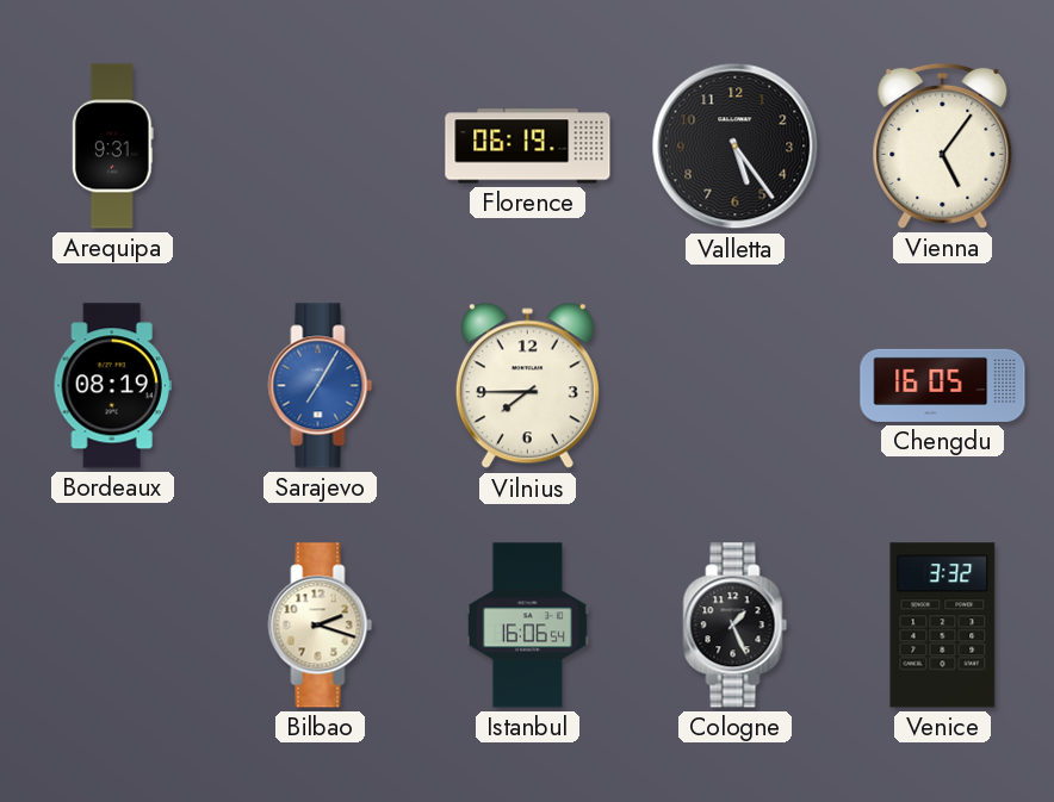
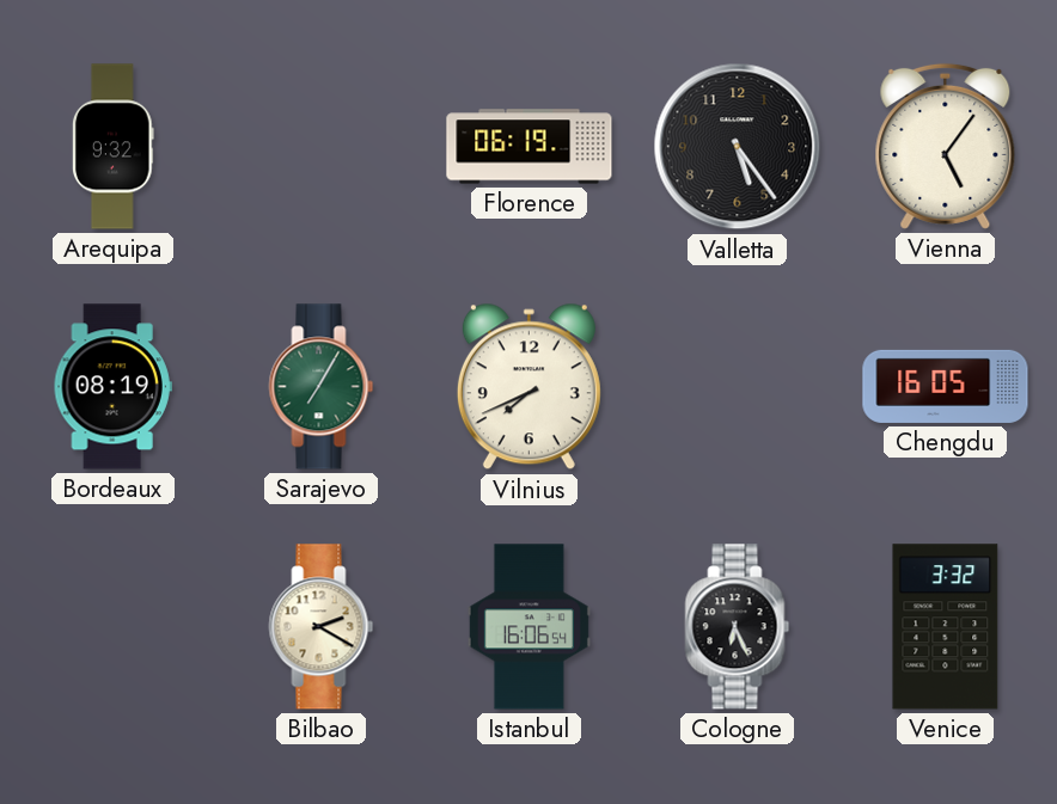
Arequipa: 9:31 -> 9:32 (112, 147)
Sarajevo dial: blue -> green (322, 387)
Vilnius: 7:45 -> 7:41 (528, 387)
Bilbao: 2:18 -> 2:20 (322, 627)
Cologne: 1:26 -> 6:26 (738, 627)
